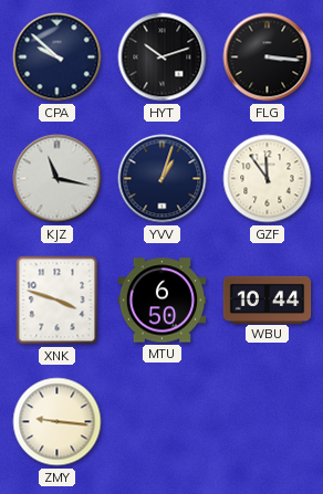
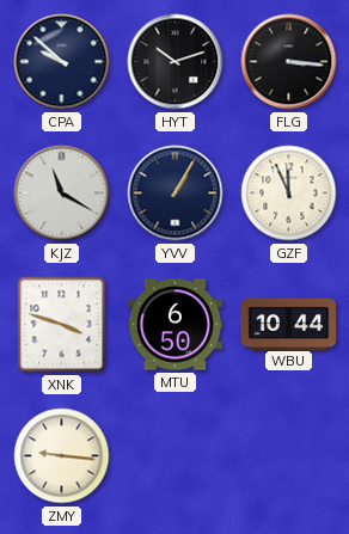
KJZ: 11:17 -> 11:20 (62, 194)
YVV: 1:03 -> 1:05 (176, 194)
GZF: 11:54 -> 11:56 (289, 194)
